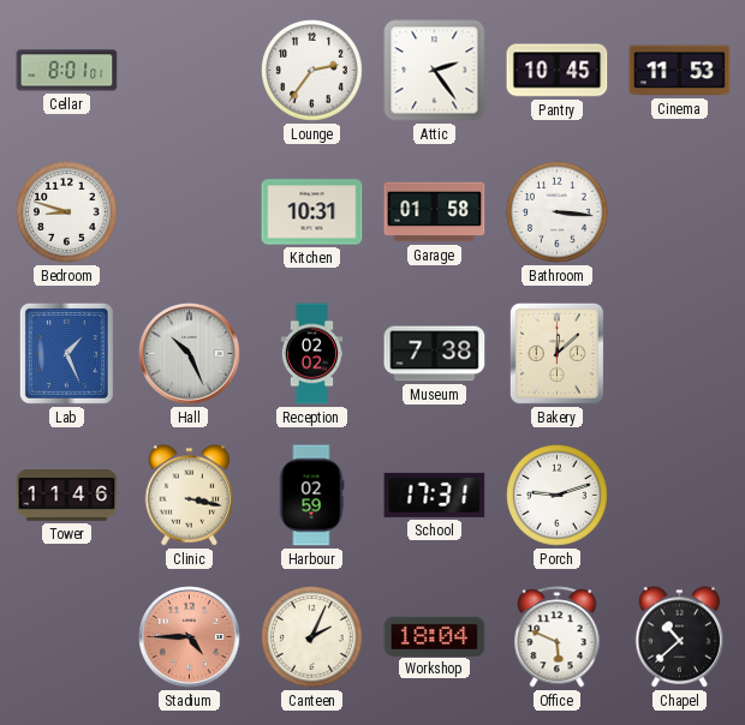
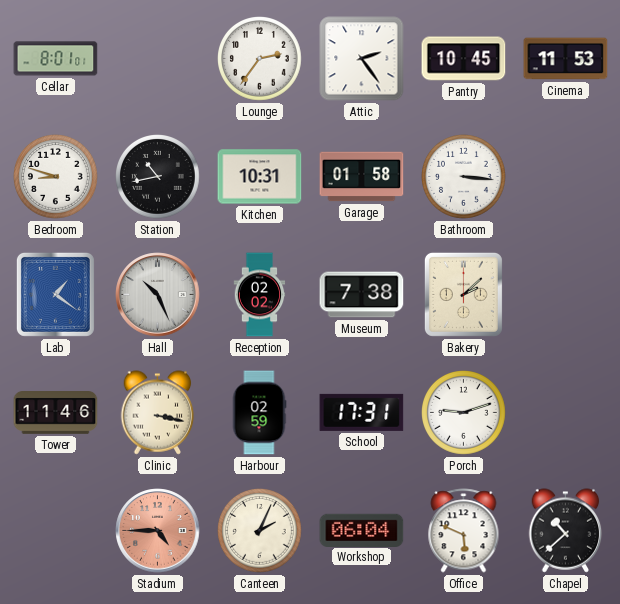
Station: none -> 10:43 (158, 177)
Lab: 1:26 -> 1:21 (55, 294)
Bakery: 12:08 -> 2:08 (463, 294)
Workshop: 18:04 -> 06:04 (362, 530)
